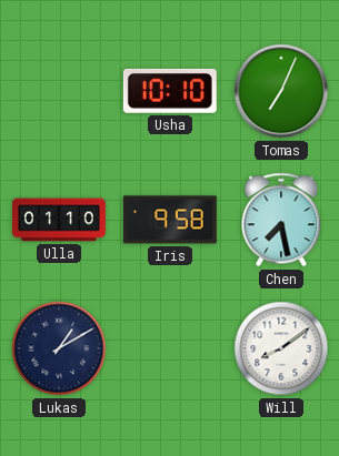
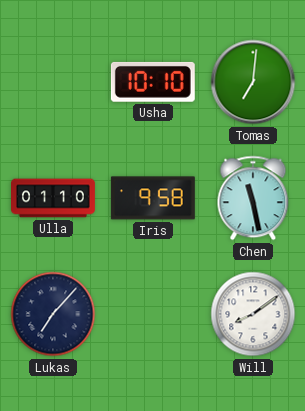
Tomas: 7:04 -> 7:01 (253, 82)
Chen: 7:28 -> 11:28 (253, 198)
Lukas: 1:10 -> 7:07 (53, 314)
